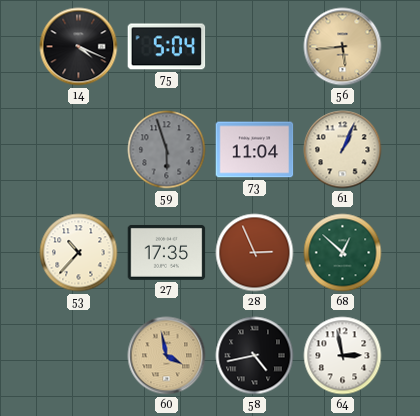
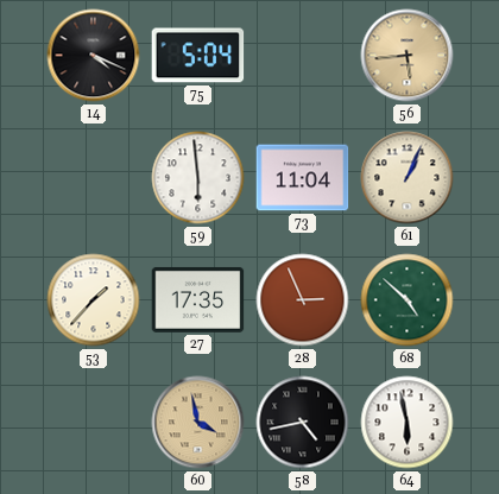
59: 5:57 -> 5:59 (198, 178)
59 dial: grey -> white (198, 178)
53: 10:37 -> 1:37 (94, 300)
68: 12:52 -> 4:52 (408, 300)
64: 2:58 -> 5:58 (408, 423)
